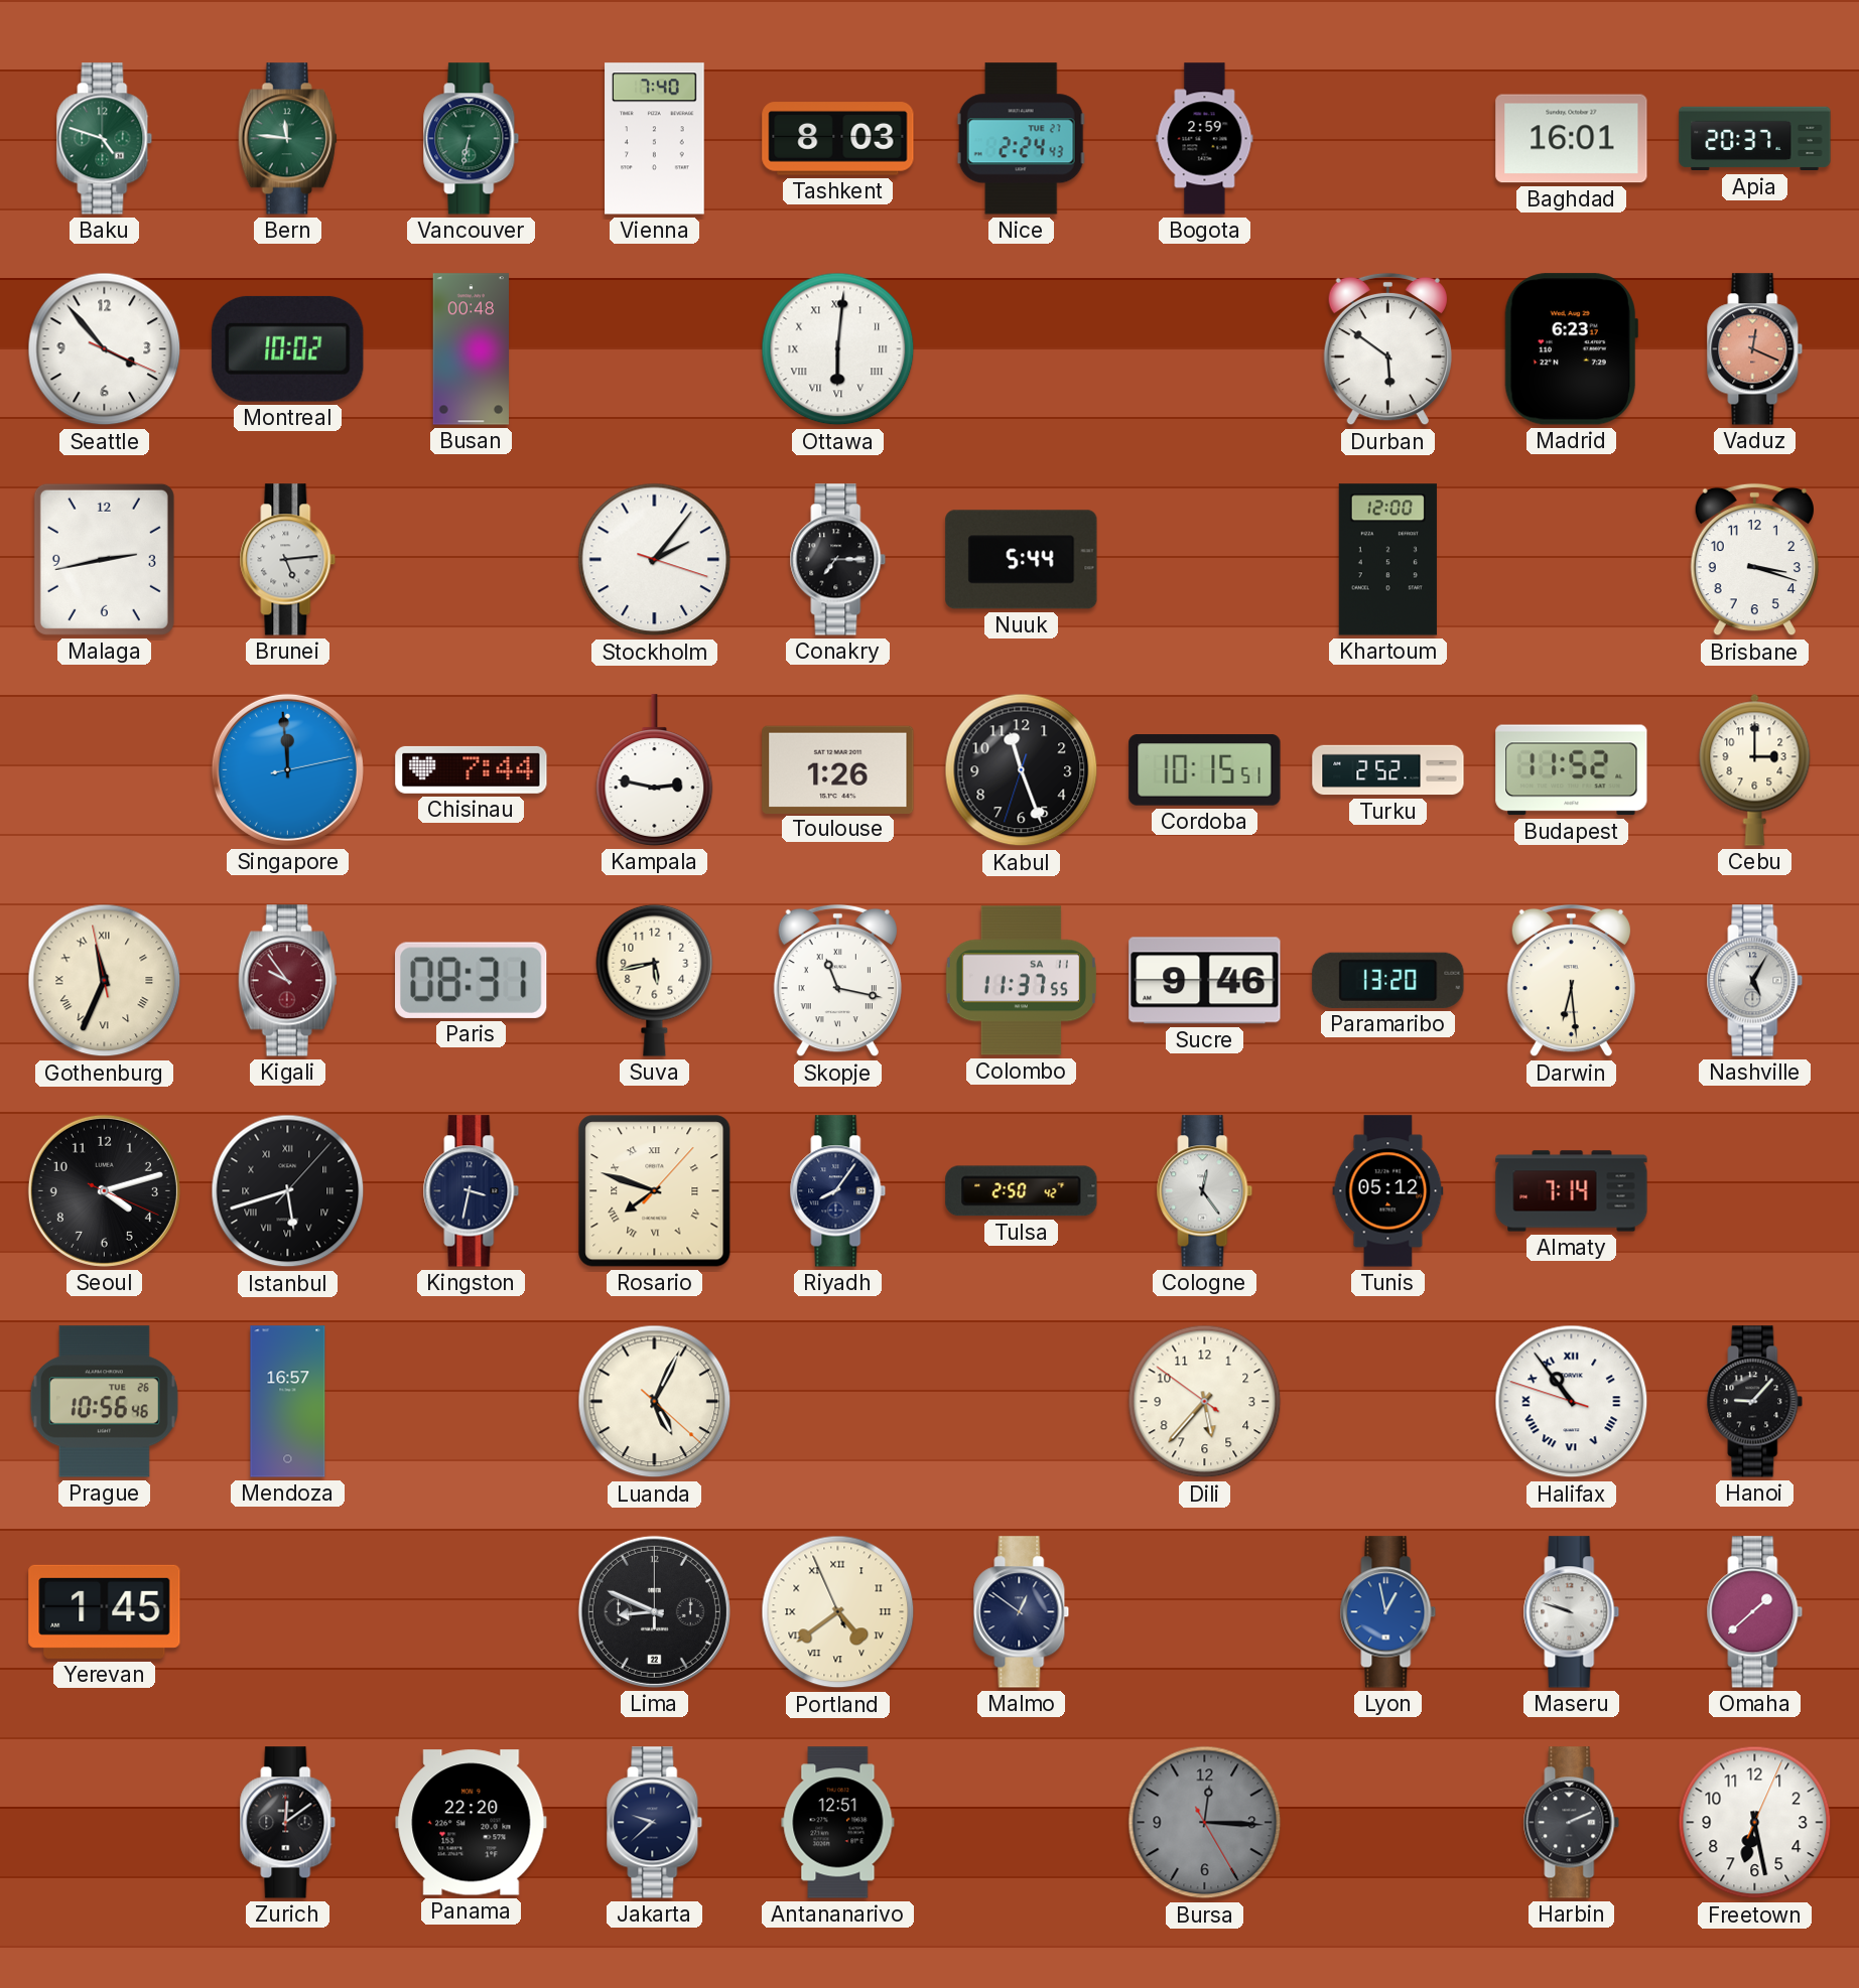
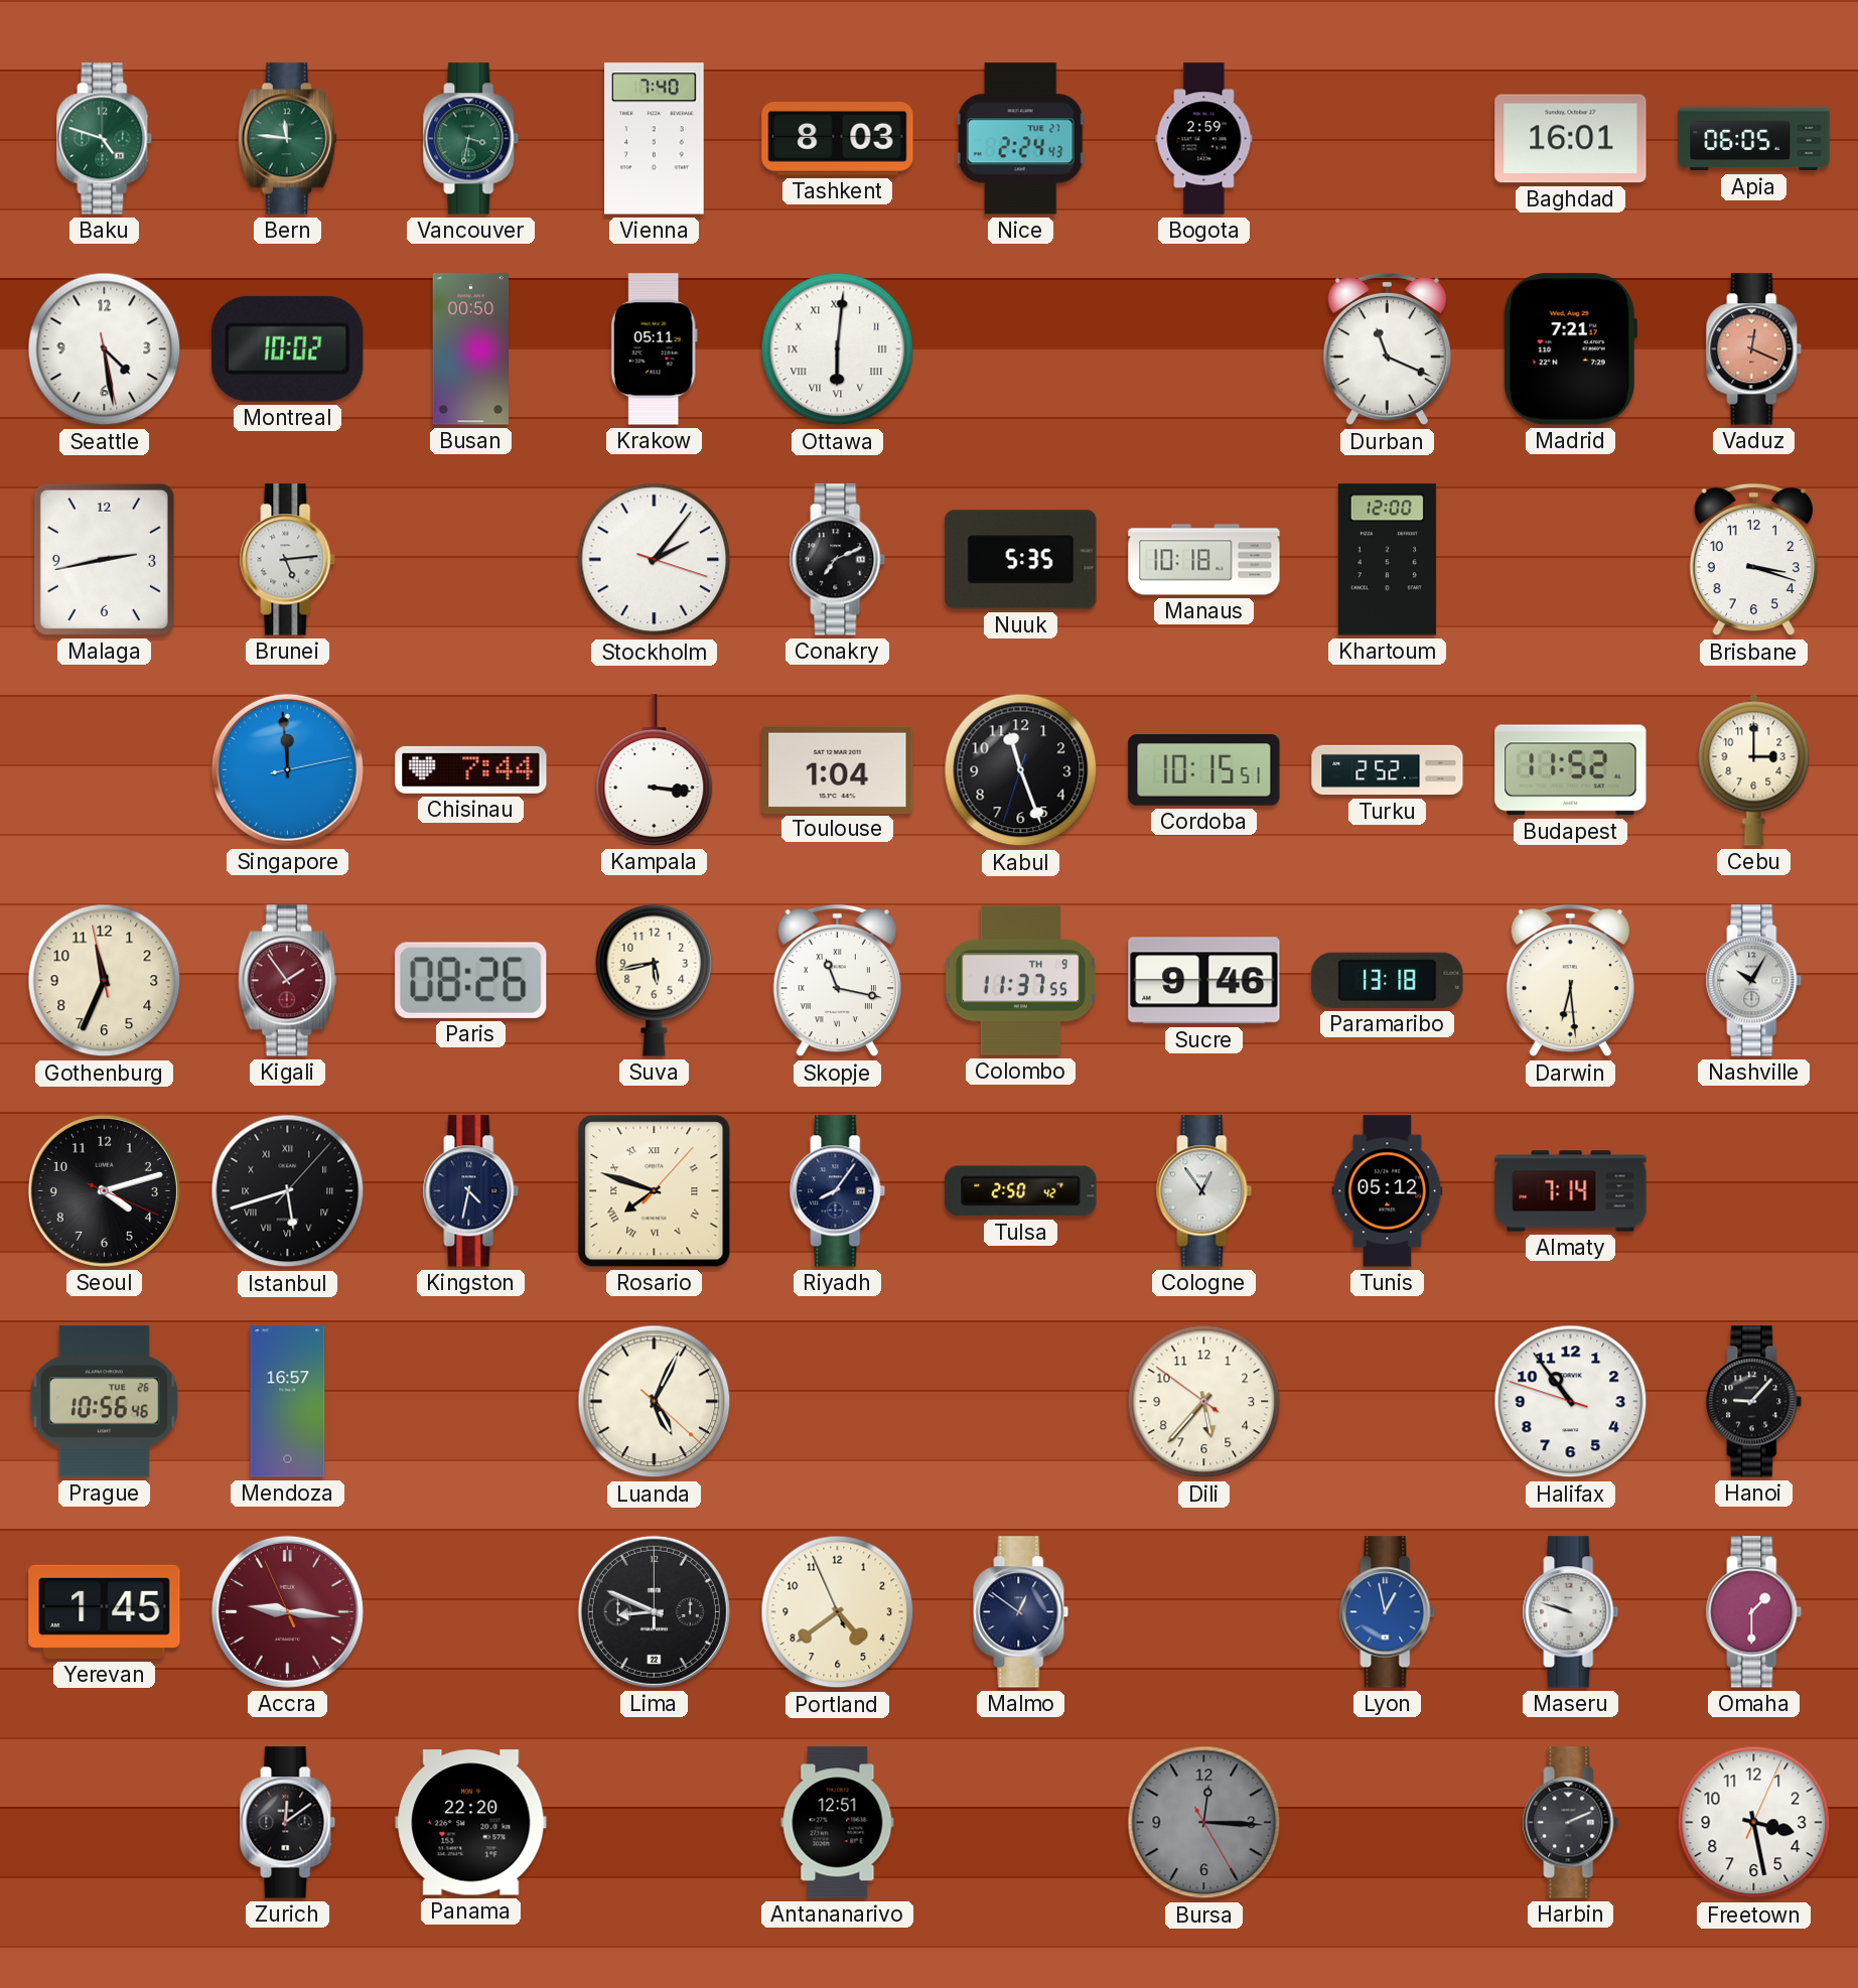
Vancouver: 6:32 -> 3:32 (471, 139)
Apia: 20:37 -> 06:05 (1754, 139)
Seattle: 3:53 -> 4:28 (105, 349)
Busan: 00:48 -> 00:50 (471, 349)
Krakow: none -> 05:11 (654, 349)
Durban: 5:51 -> 11:19 (1387, 349)
Madrid: 6:23 -> 7:21 (1570, 349)
Conakry: 7:15 -> 7:11 (838, 560)
Nuuk: 5:44 -> 5:35 (1021, 560)
Manaus: none -> 10:18 (1204, 560)
Kampala: 2:47 -> 3:16 (655, 770)
Toulouse: 1:26 -> 1:04 (838, 769)
Gothenburg numerals: Roman -> Arabic (105, 981)
Kigali: 9:54 -> 1:54 (287, 981)
Paris: 08:31 -> 08:26 (471, 980)
Colombo date: SA 11 -> TH 9 (1020, 981)
Paramaribo: 13:20 -> 13:18 (1388, 980)
Nashville: 5:05 -> 10:05 (1754, 981)
Kingston: 3:32 -> 4:32 (471, 1191)
Cologne: 12:24 -> 12:54 (1204, 1191)
Halifax numerals: Roman -> Arabic (1571, 1402)
Accra: none -> 9:15 (287, 1611)
Portland numerals: Roman -> Arabic (838, 1612)
Omaha: 1:38 -> 1:30 (1754, 1612)
Jakarta: 9:38 -> none (655, 1823)
Freetown: 6:28 -> 3:28 (1754, 1823)
